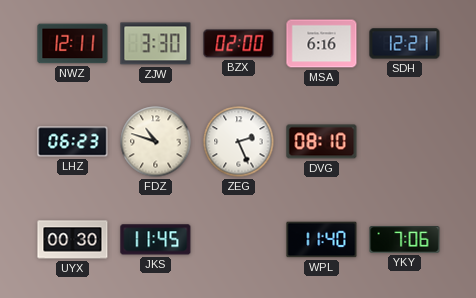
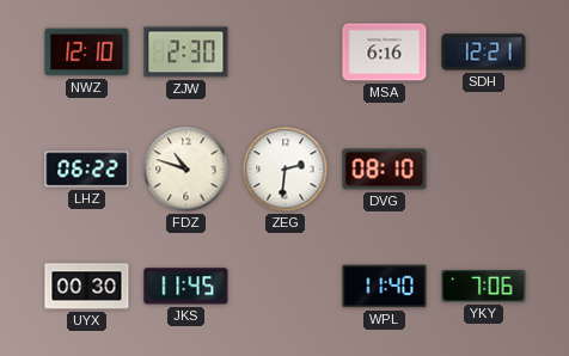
NWZ: 12:11 -> 12:10 (87, 53)
ZJW: 3:30 -> 2:30 (186, 53)
BZX: 02:00 -> none (239, 44)
LHZ: 06:23 -> 06:22 (87, 170)
ZEG: 2:26 -> 2:31 (286, 170)
